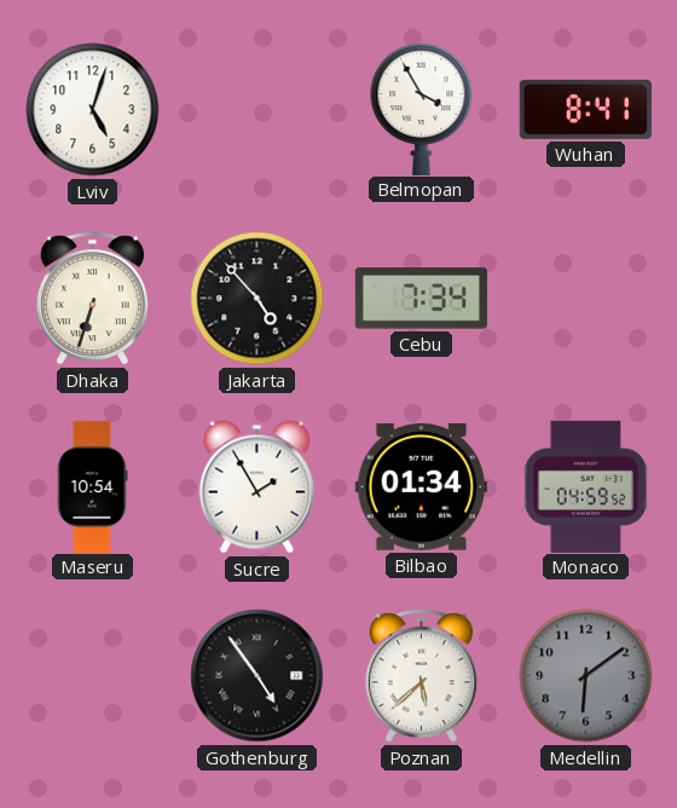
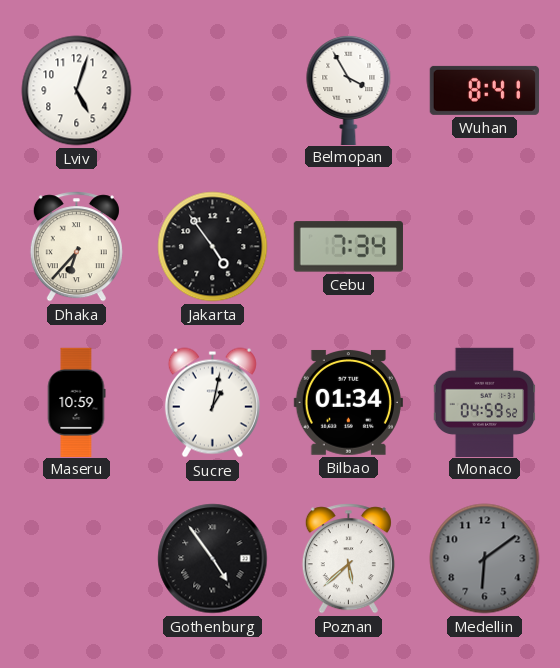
Dhaka: 6:33 -> 6:37 (76, 247)
Jakarta: 4:53 -> 4:54 (213, 247)
Maseru: 10:54 -> 10:59 (76, 402)
Sucre: 1:55 -> 1:02 (212, 403)
